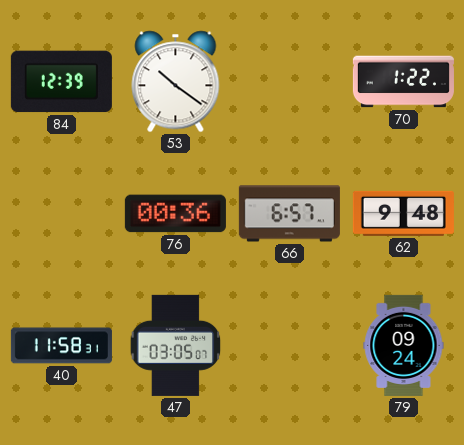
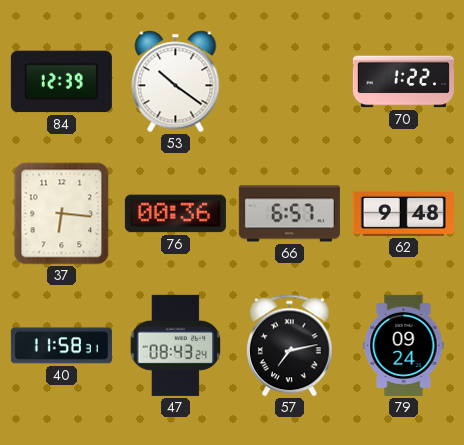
37: none -> 6:16 (62, 214)
47: 03:05 -> 08:43 (176, 345)
57: none -> 7:13 (289, 346)
